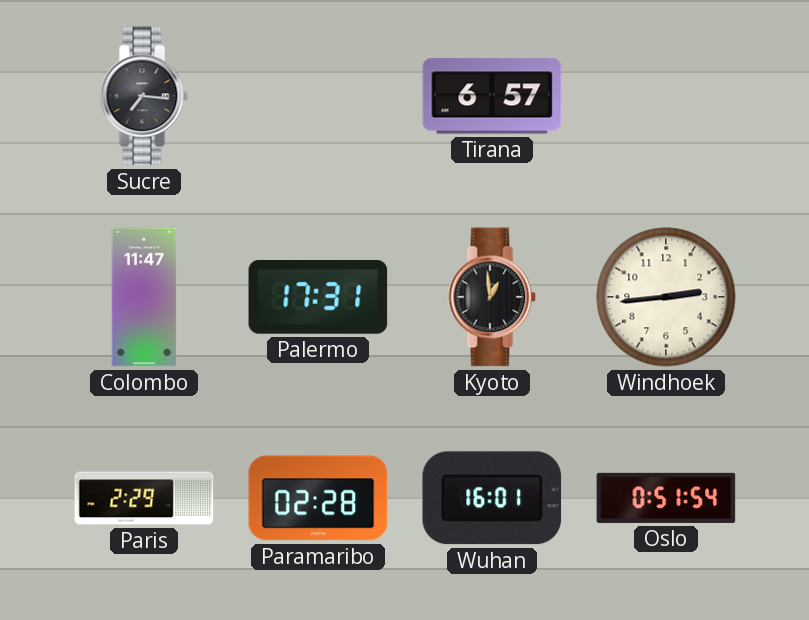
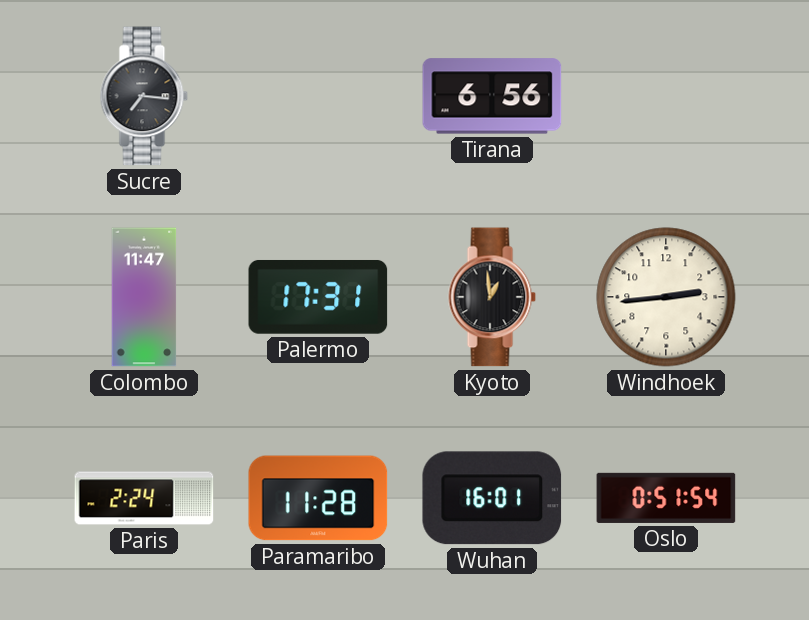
Tirana: 6:57 -> 6:56 (492, 96)
Paris: 2:29 -> 2:24 (144, 498)
Paramaribo: 02:28 -> 11:28 (318, 498)
